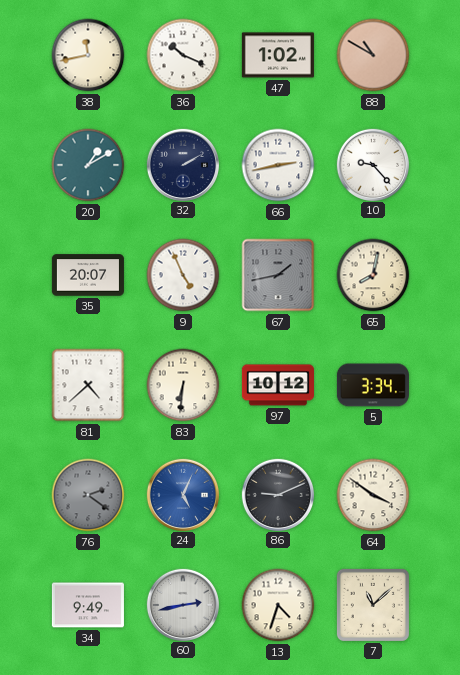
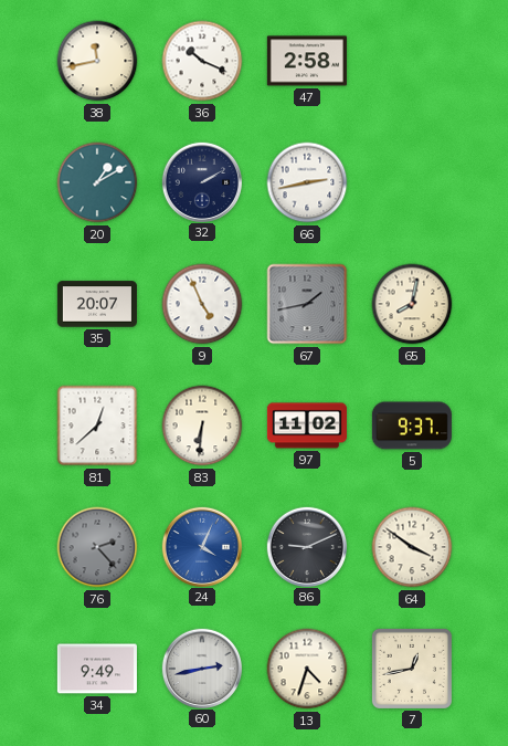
47: 1:02 -> 2:58 (307, 61)
88: 10:50 -> none (373, 55)
10: 9:23 -> none (372, 164)
81: 4:38 -> 12:38 (97, 425)
97: 10:12 -> 11:02 (307, 425)
5: 3:34 -> 9:37 (412, 425)
76: 2:21 -> 2:23 (97, 547)
24: 5:04 -> 4:04 (201, 546)
7: 11:08 -> 12:43 (412, 669)
